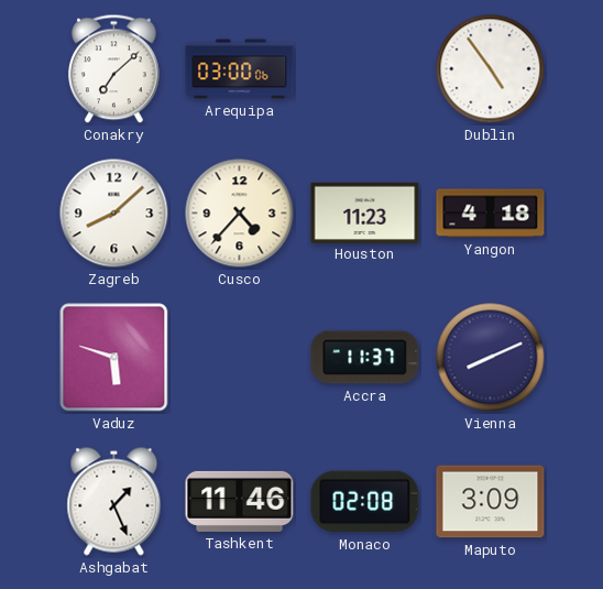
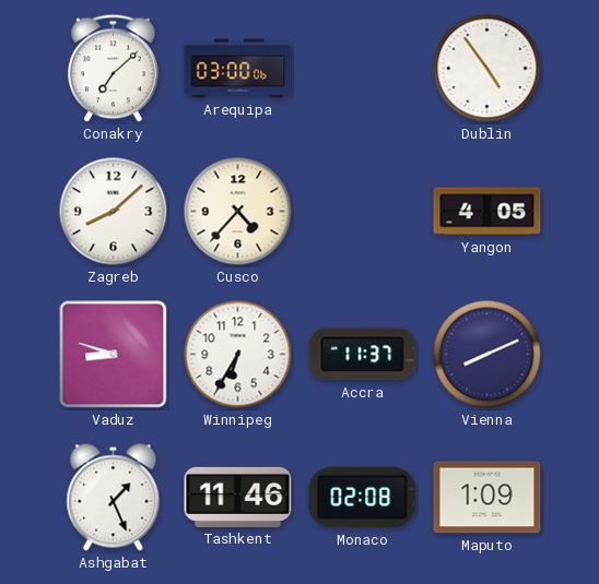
Houston: 11:23 -> none (365, 212)
Yangon: 4:18 -> 4:05 (488, 212)
Vaduz: 5:48 -> 8:48 (114, 355)
Winnipeg: none -> 6:35 (238, 355)
Maputo: 3:09 -> 1:09 (488, 498)
